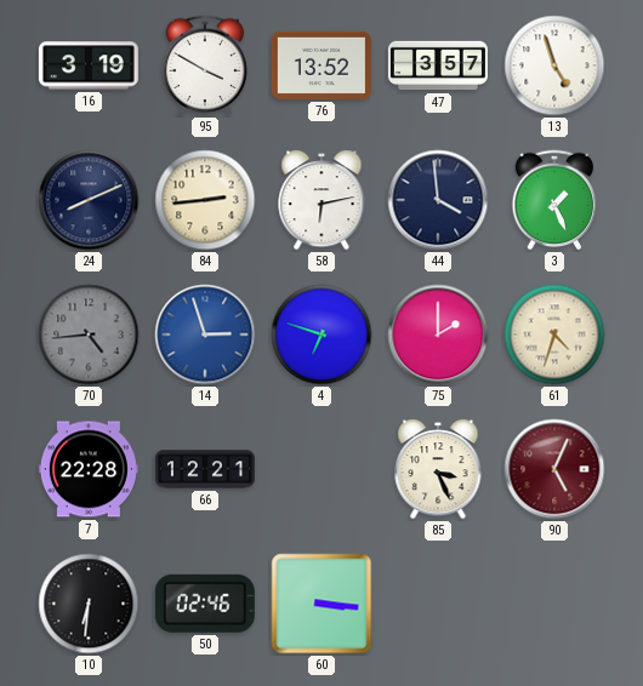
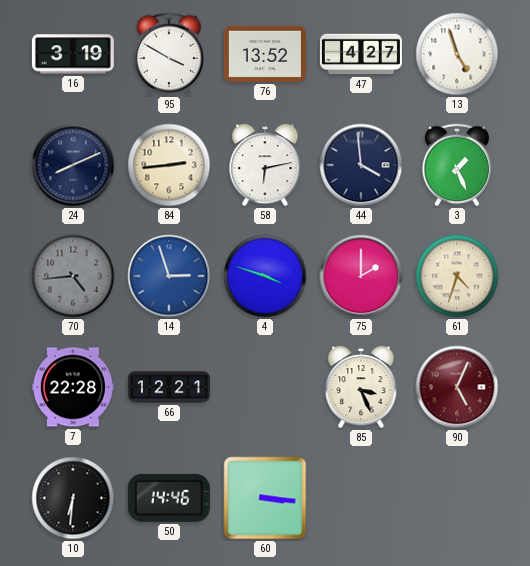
47: 3:57 -> 4:27 (361, 54)
4: 6:48 -> 3:48 (265, 276)
50: 02:46 -> 14:46 (169, 498)
